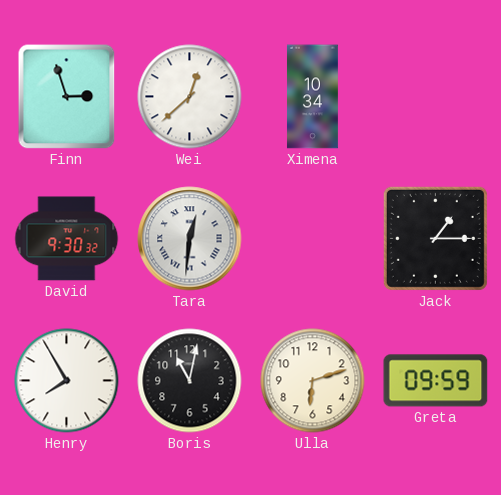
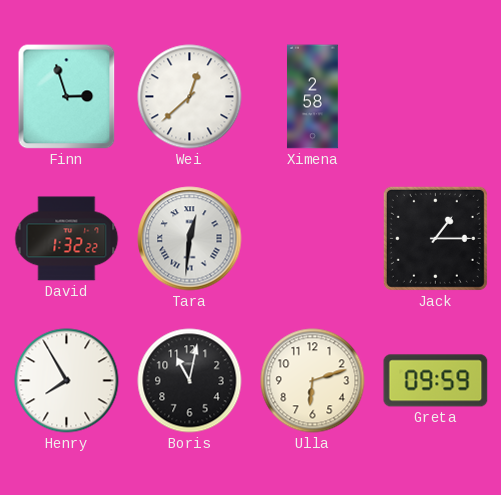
Ximena: 10:34 -> 2:58 (312, 97)
David: 9:30 -> 1:32 (67, 239)
